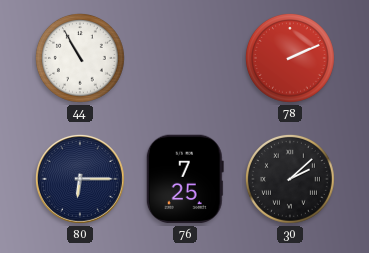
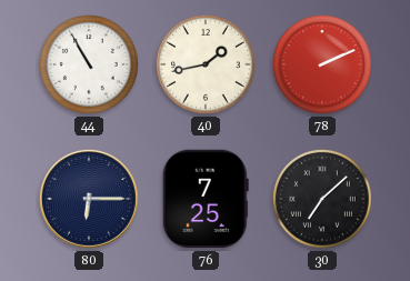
40: none -> 1:43 (206, 64)
30: 2:08 -> 7:08 (322, 199)
